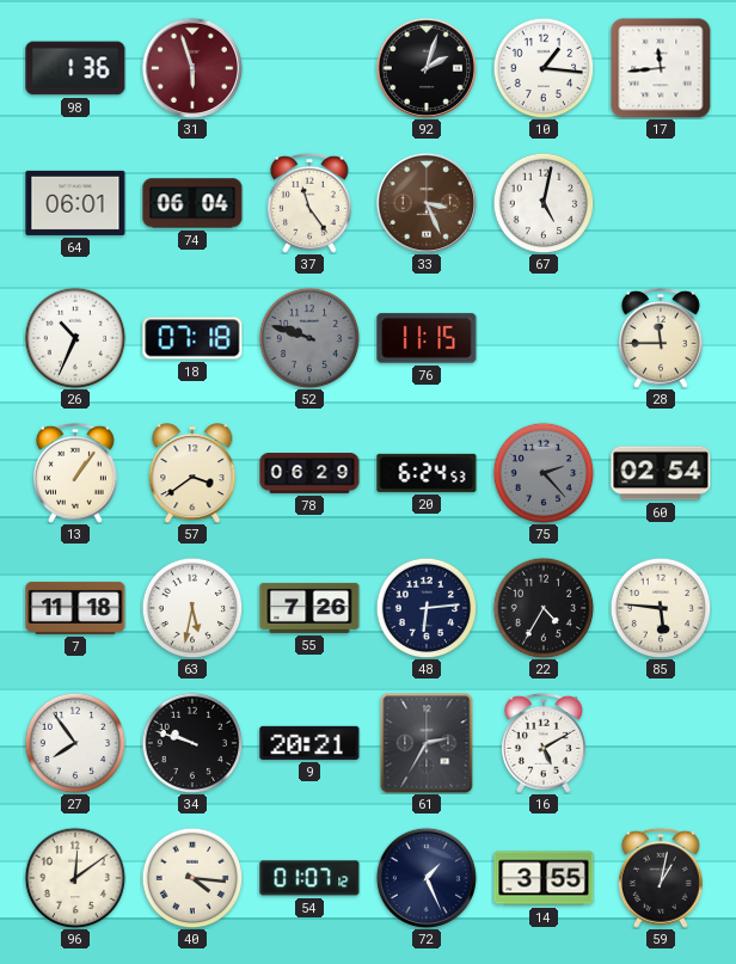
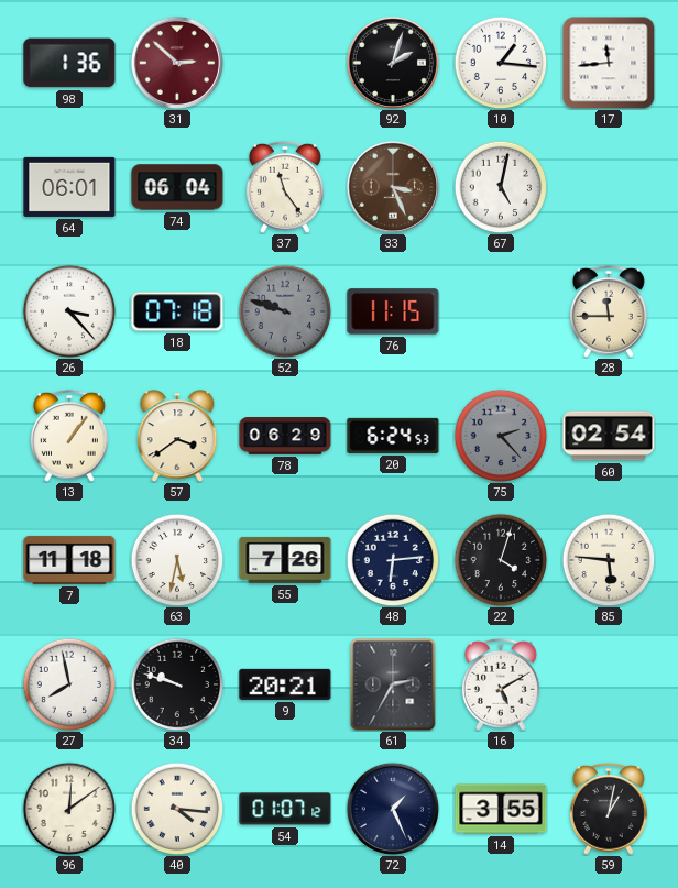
31: 5:57 -> 2:52 (177, 63)
26: 10:34 -> 3:23 (69, 311)
22: 4:35 -> 4:03 (501, 560)
27: 7:54 -> 7:58 (69, 684)
